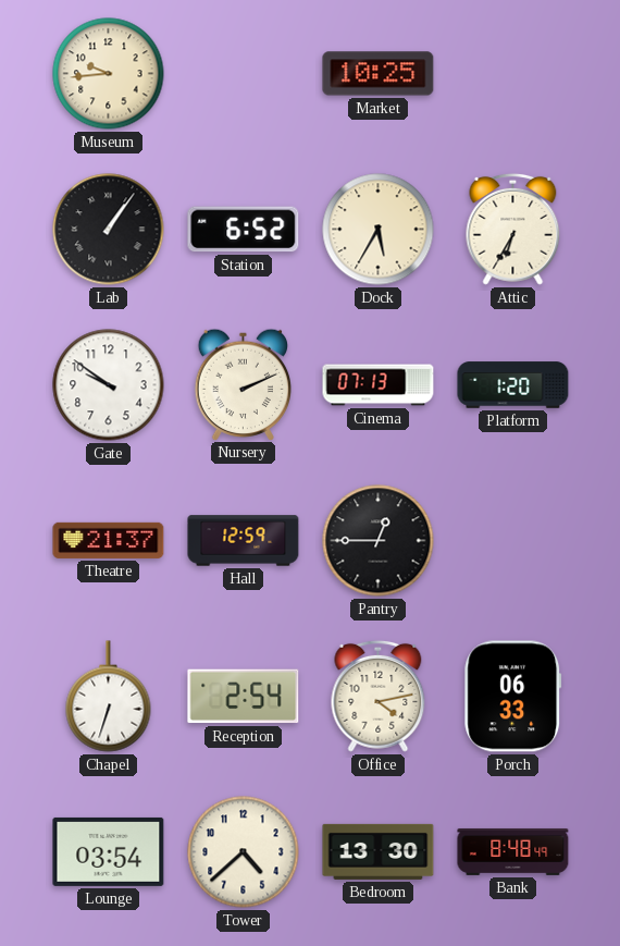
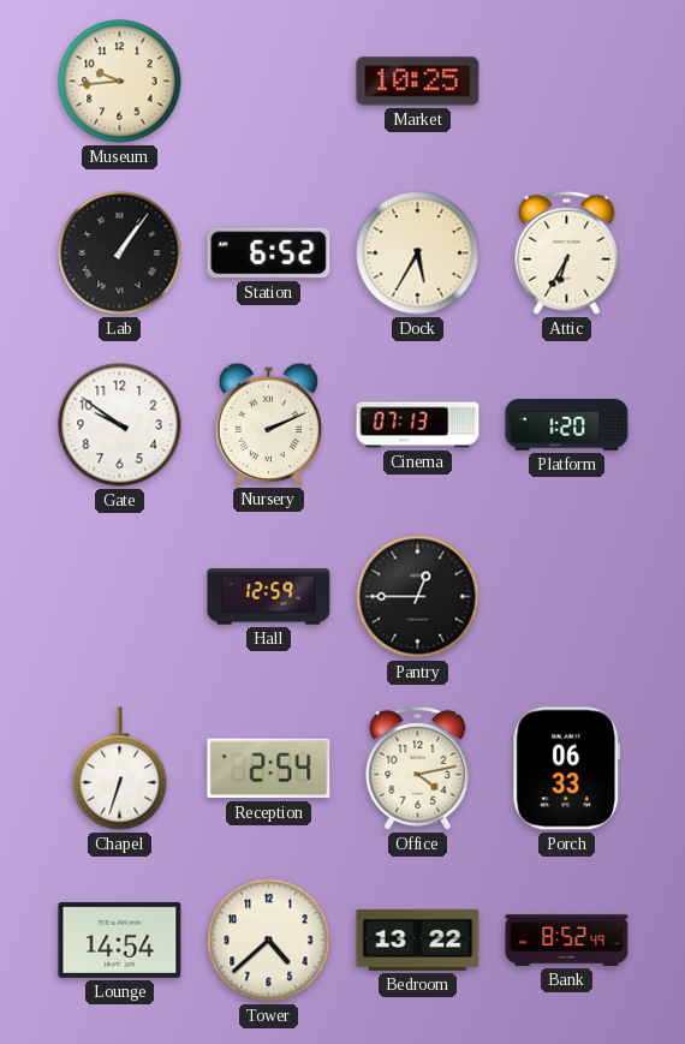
Theatre: 21:37 -> none (109, 540)
Lounge: 03:54 -> 14:54 (120, 939)
Bedroom: 13:30 -> 13:22 (418, 939)
Bank: 8:48 -> 8:52 (567, 939)
